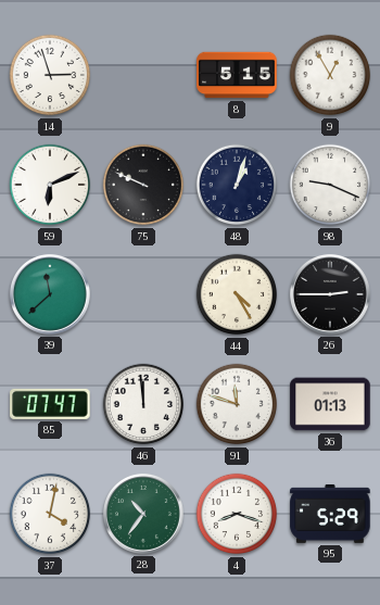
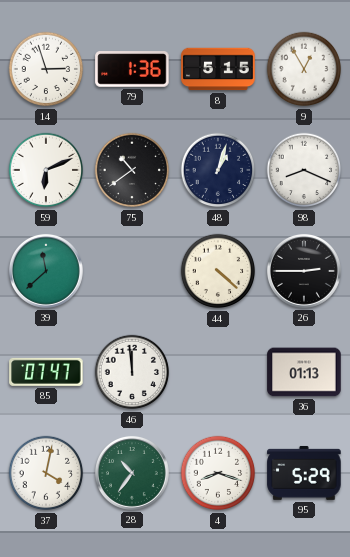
79: none -> 1:36 (132, 69)
75: 9:49 -> 10:39 (132, 170)
98: 9:19 -> 8:19 (304, 170)
44: 4:25 -> 4:22 (218, 271)
91: 11:48 -> none (237, 404)
